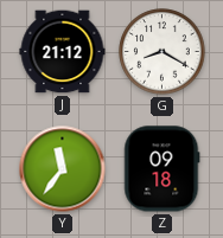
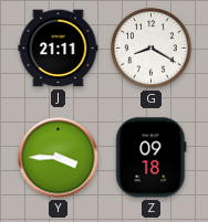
J: 21:12 -> 21:11 (59, 49)
Y: 11:36 -> 3:45 (59, 158)
